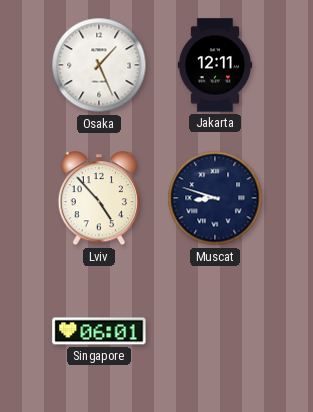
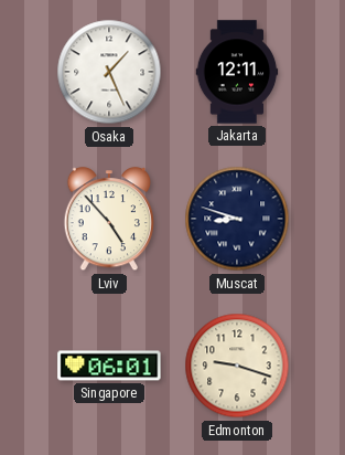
Edmonton: none -> 9:18 (237, 366)
